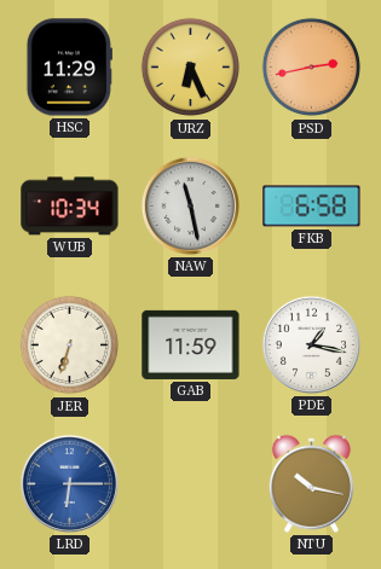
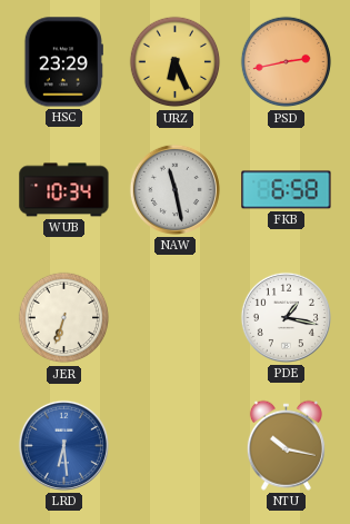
HSC: 11:29 -> 23:29 (63, 62)
GAB: 11:59 -> none (191, 344)
LRD: 6:15 -> 6:29 (63, 445)
